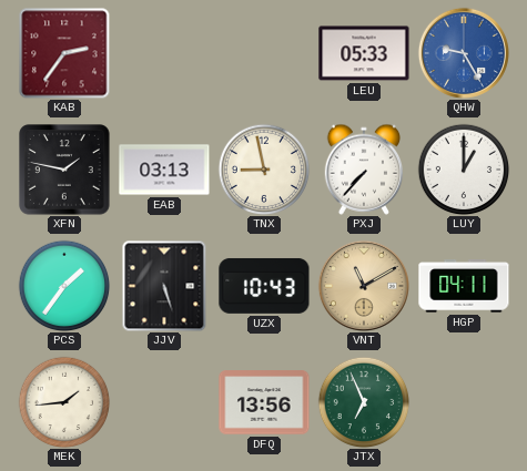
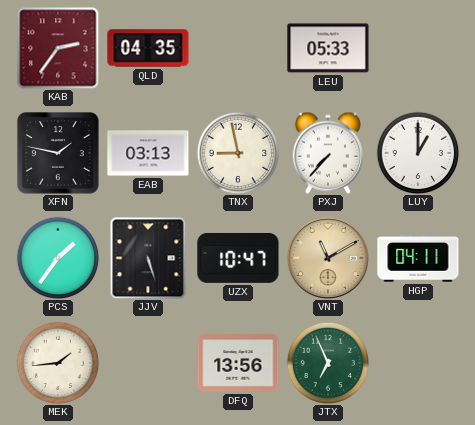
QLD: none -> 04:35 (148, 48)
QHW: 9:25 -> none (464, 53)
UZX: 10:43 -> 10:47 (238, 258)
